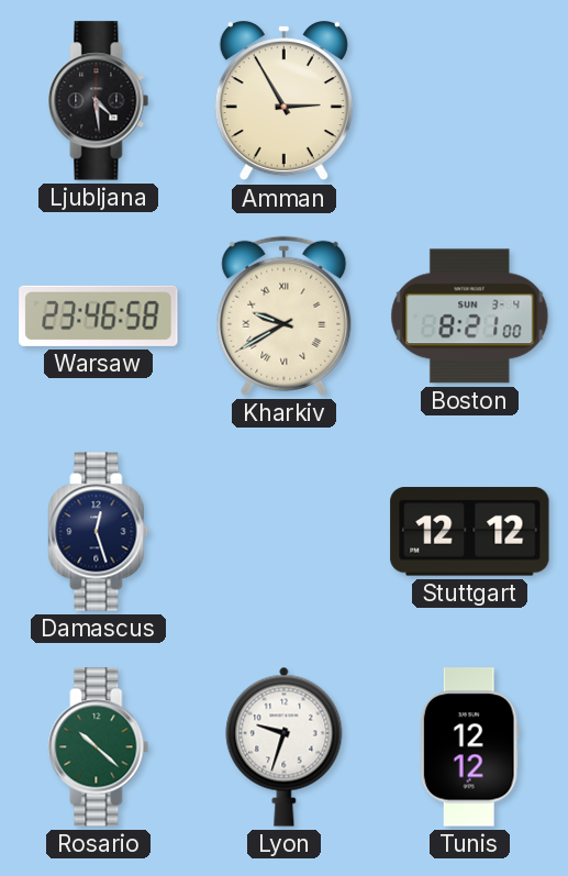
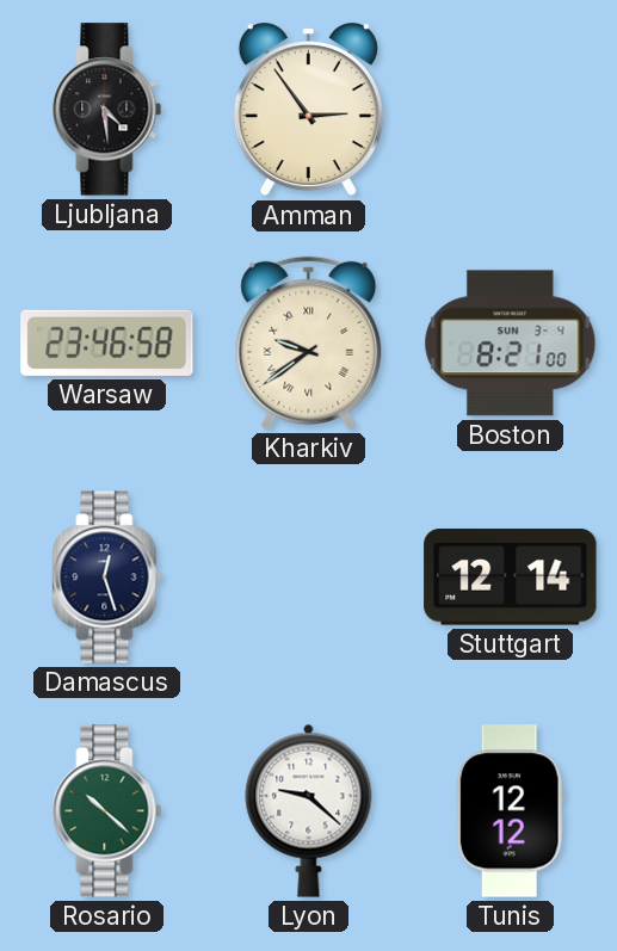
Amman: 2:55 -> 2:54 (308, 110)
Kharkiv: 9:40 -> 9:39 (309, 342)
Stuttgart: 12:12 -> 12:14 (511, 578)
Lyon: 9:33 -> 9:22 (309, 810)
